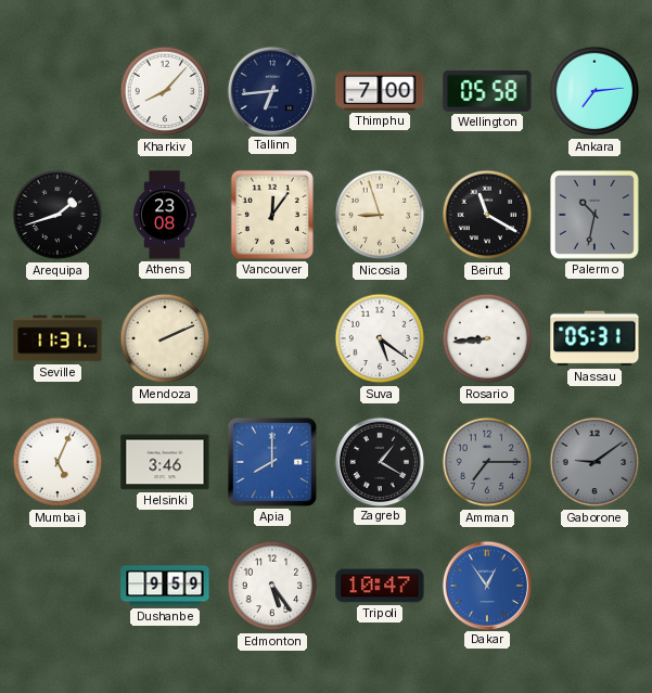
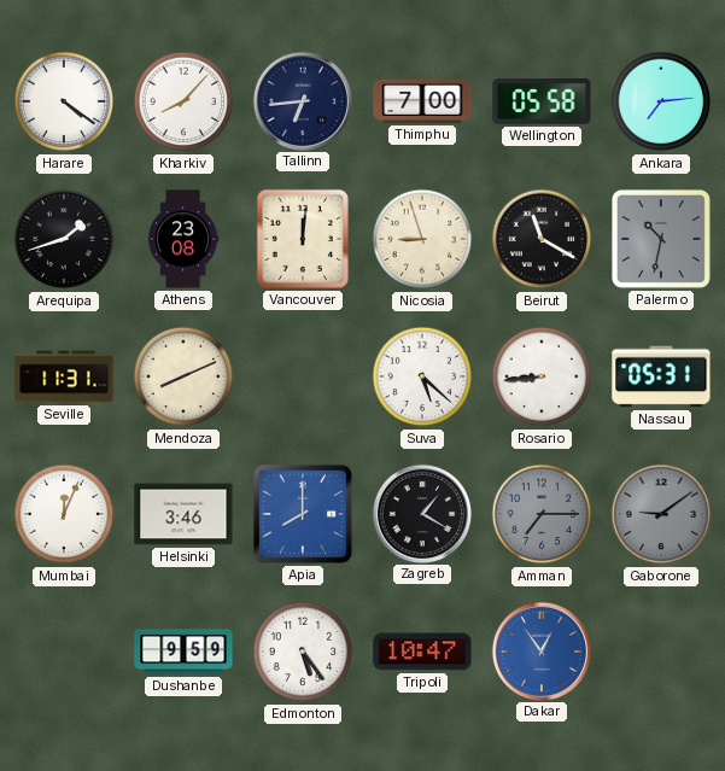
Harare: none -> 4:21 (64, 101)
Vancouver: 12:06 -> 12:01 (303, 239)
Mendoza: 2:11 -> 8:11 (183, 376)
Suva: 5:21 -> 5:22 (422, 376)
Mumbai: 5:04 -> 12:04 (64, 514)
